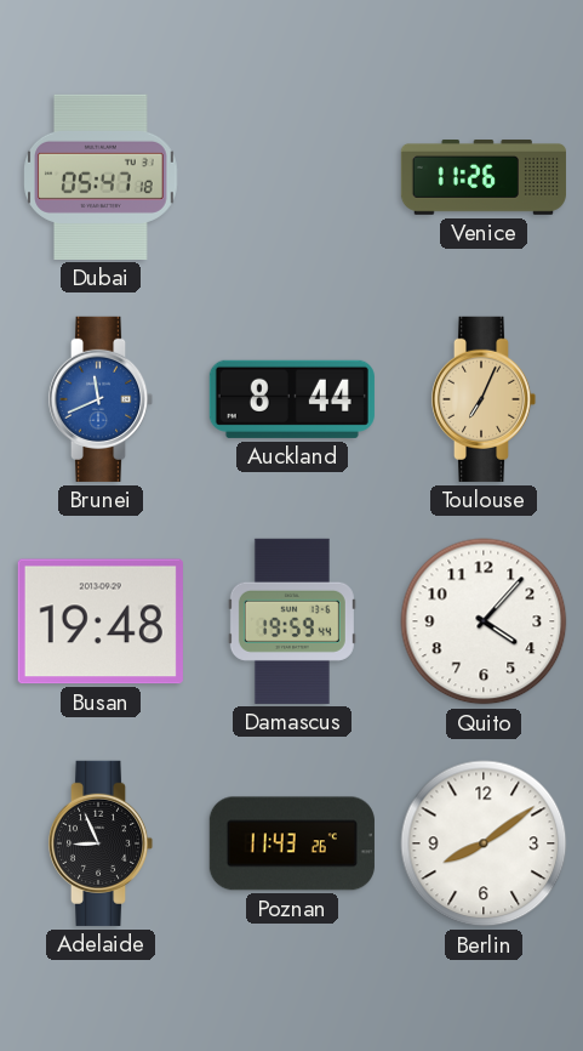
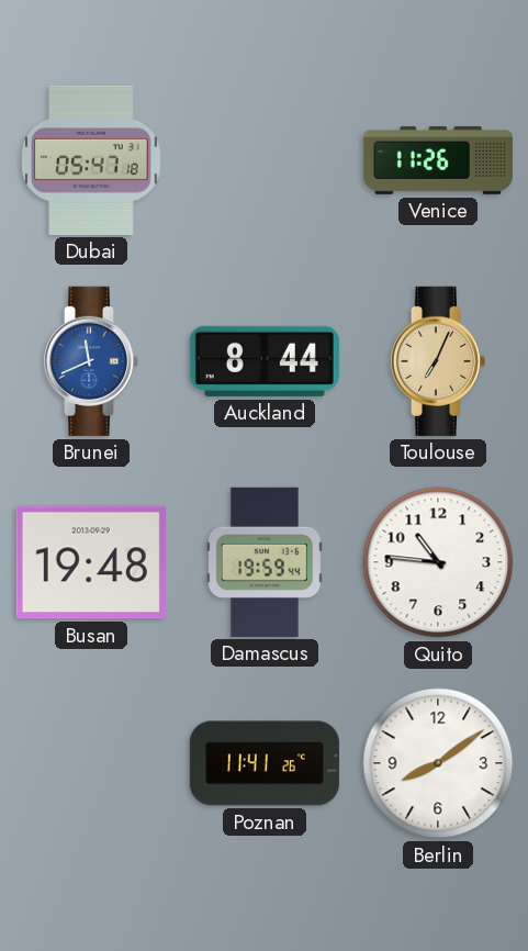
Quito: 4:07 -> 10:46 (438, 562)
Adelaide: 8:56 -> none (101, 843)
Poznan: 11:43 -> 11:41 (265, 763)
